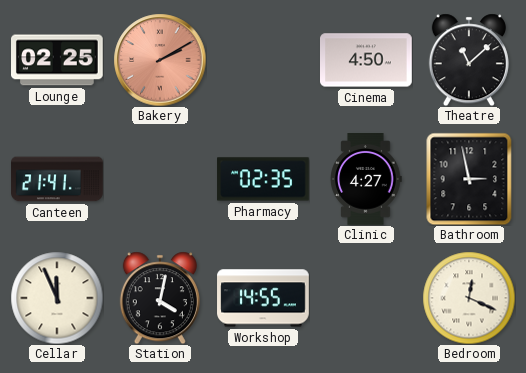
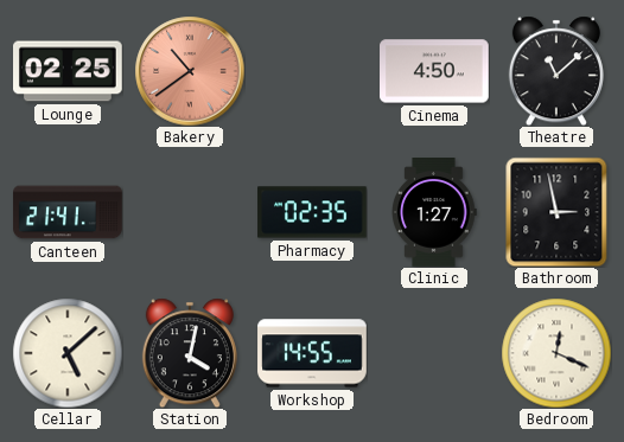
Bakery: 2:10 -> 10:39 (190, 71)
Clinic: 4:27 -> 1:27 (434, 212)
Cellar: 11:56 -> 5:08 (68, 353)
